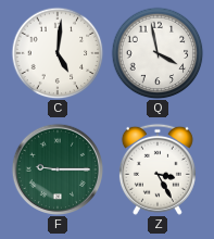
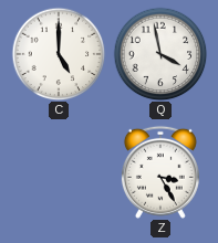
C: 5:01 -> 5:00 (59, 54)
F: 9:15 -> none (58, 169)
